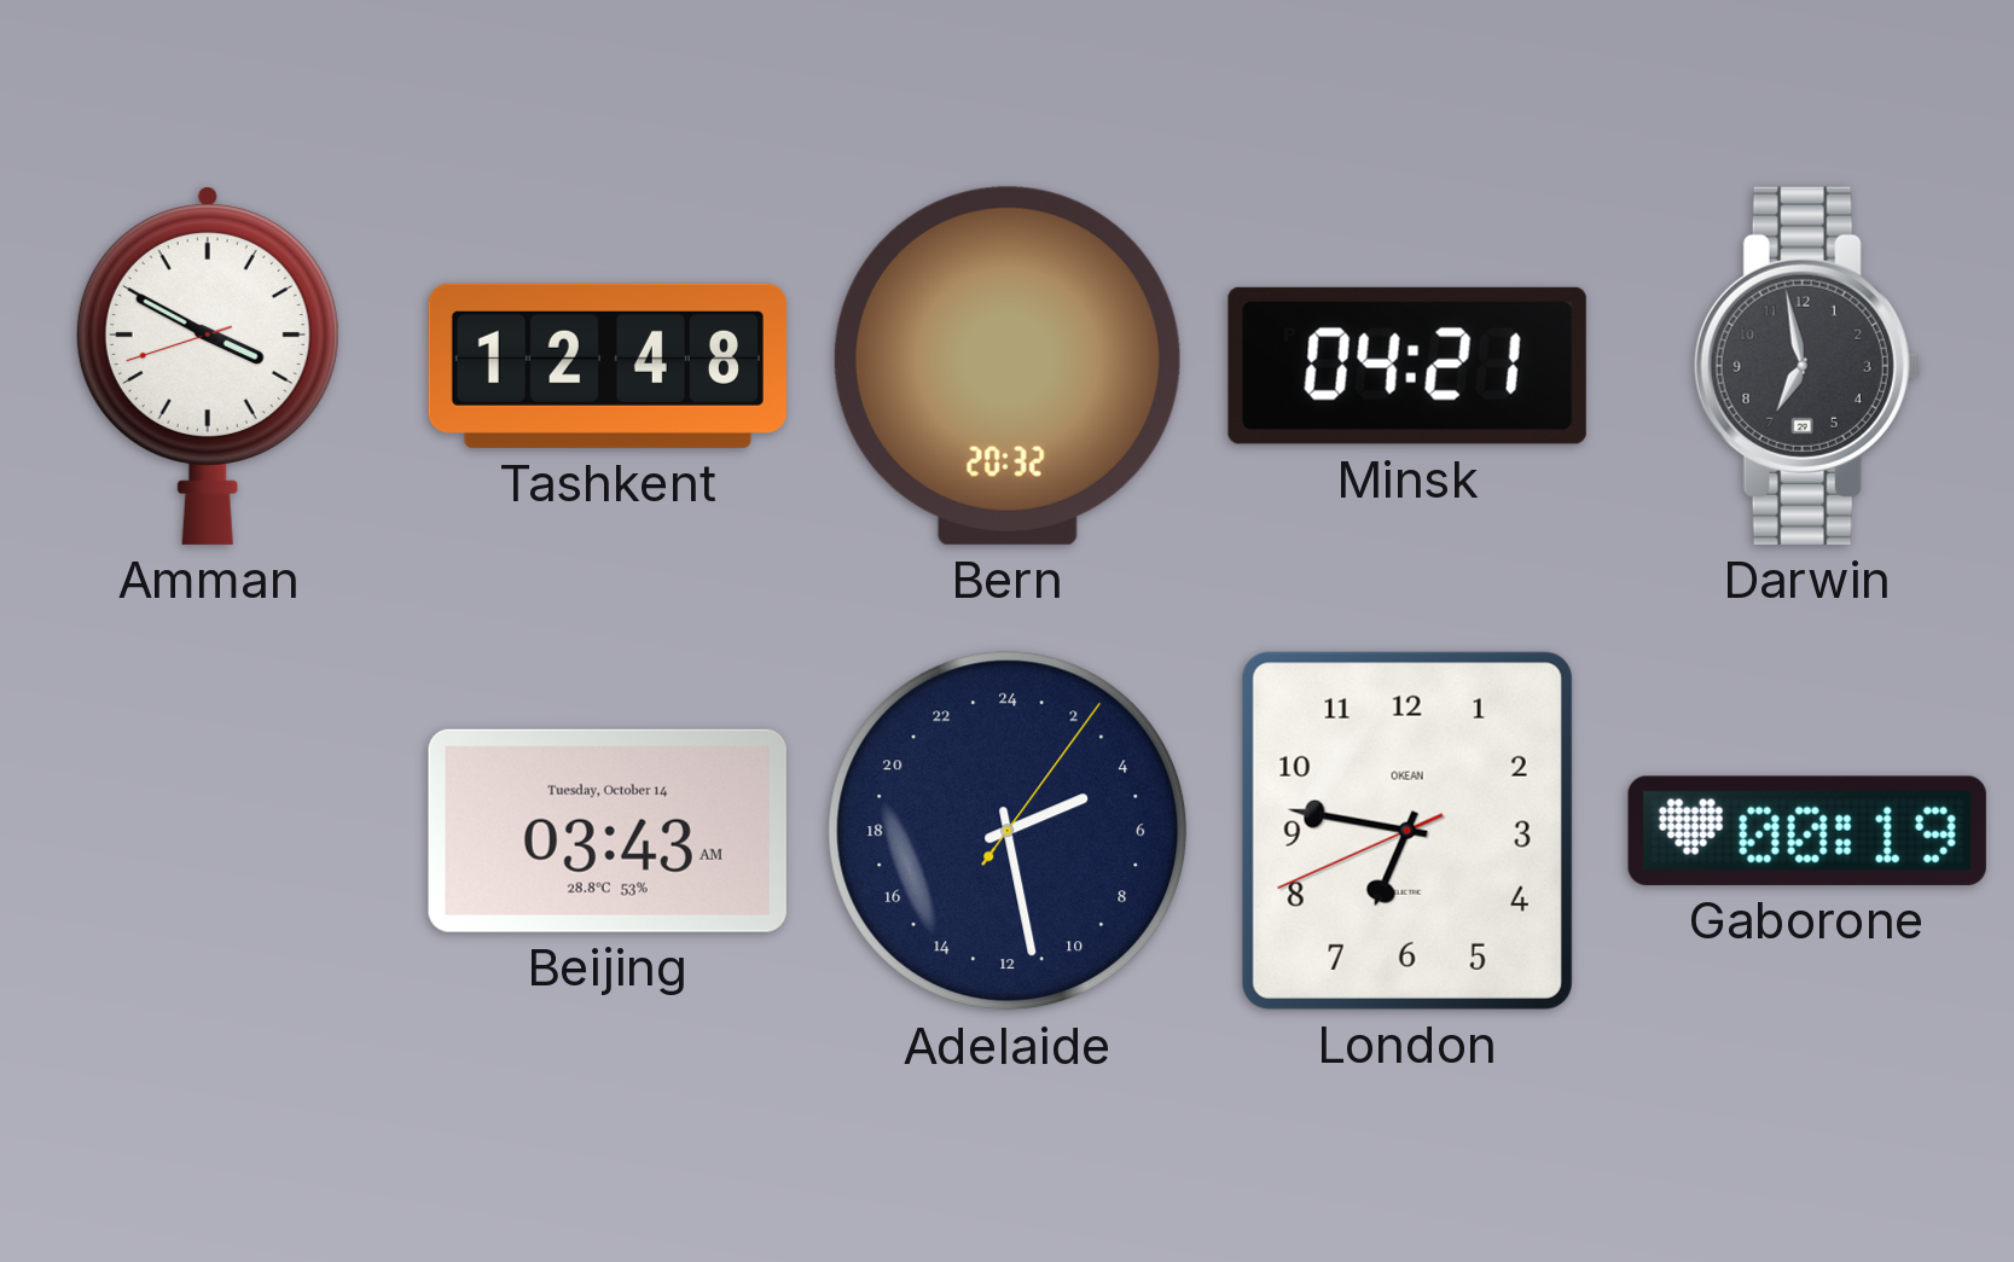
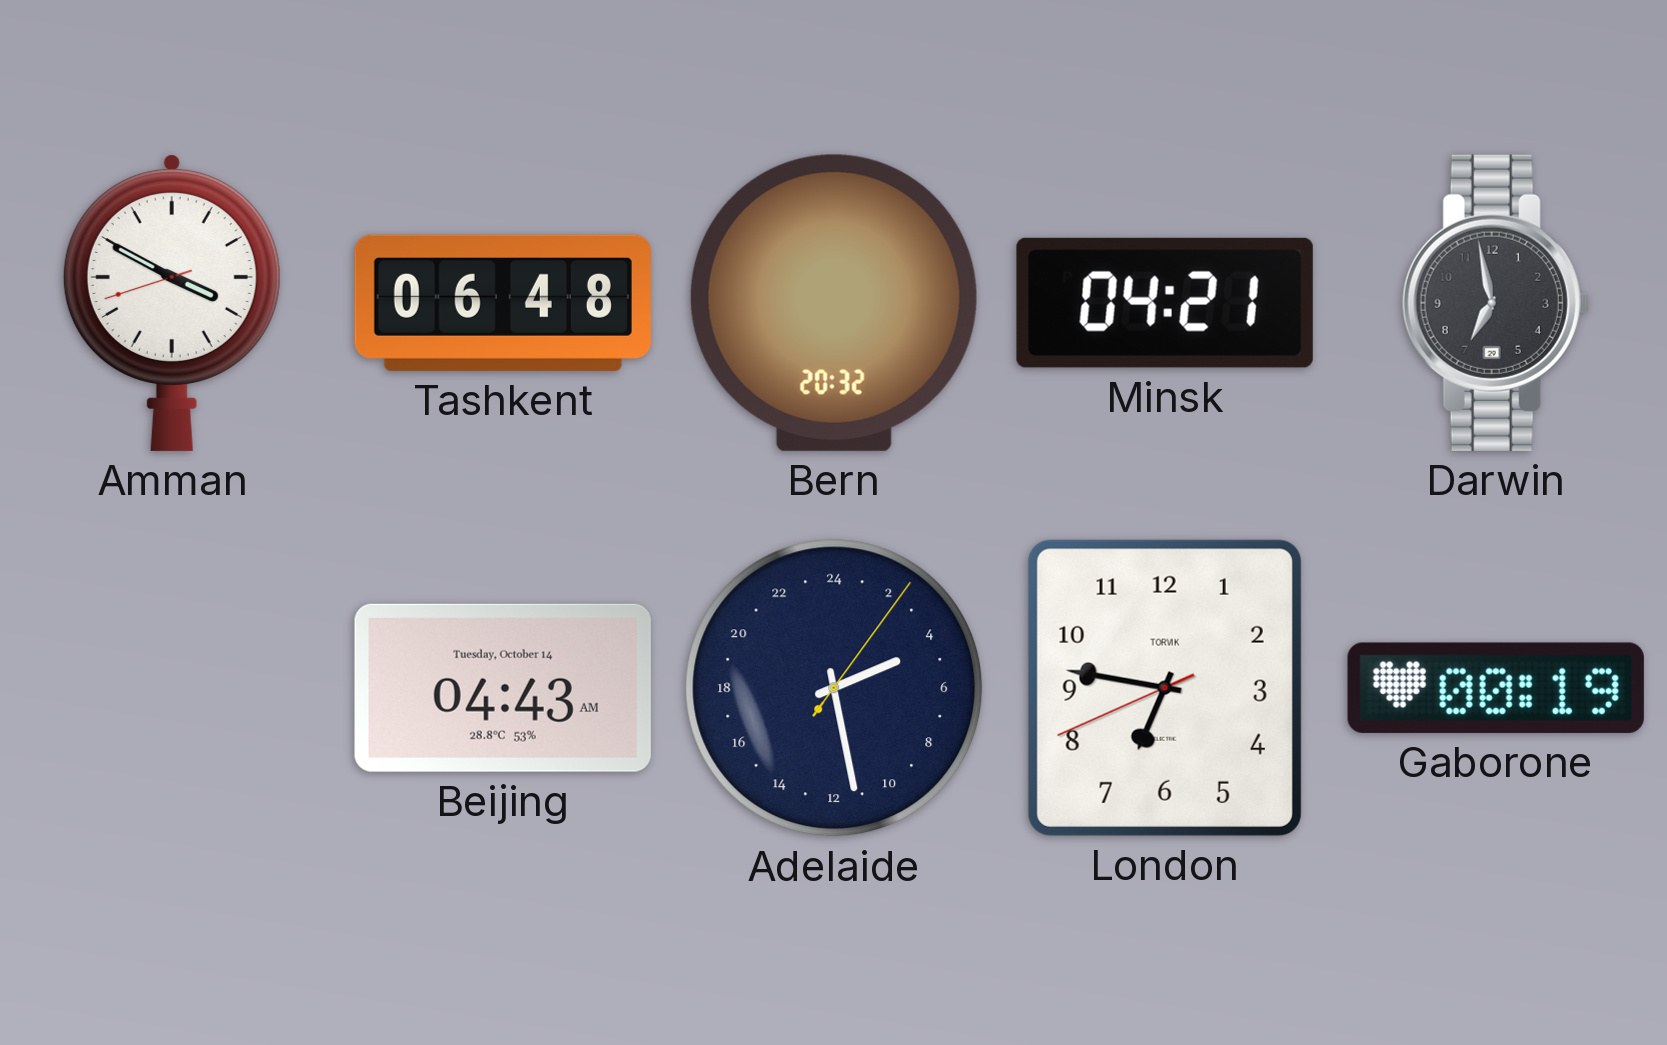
Tashkent: 12:48 -> 06:48 (503, 303)
Beijing: 03:43 -> 04:43 (503, 688)
London brand: OKEAN -> TORVIK (1165, 688)
